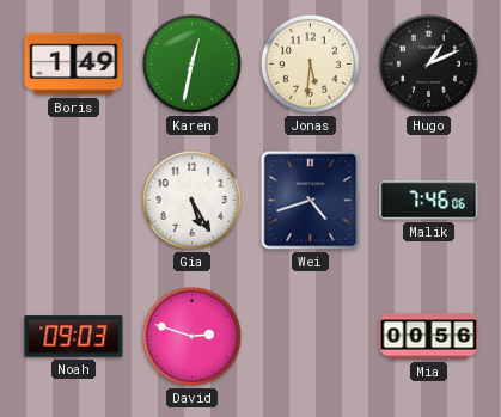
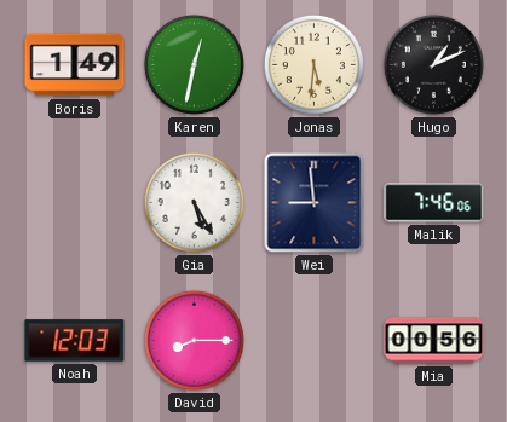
Wei: 4:42 -> 8:59 (315, 203)
Noah: 09:03 -> 12:03 (75, 341)
David: 2:48 -> 8:15 (194, 340)
